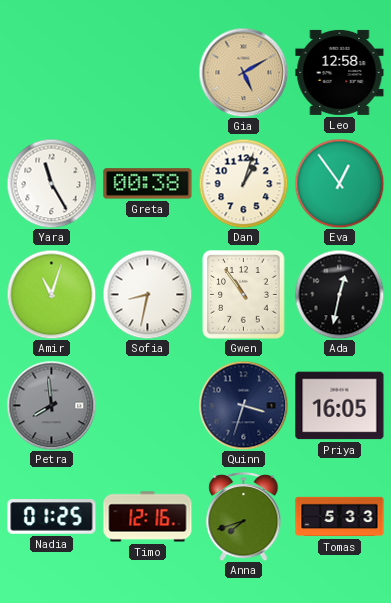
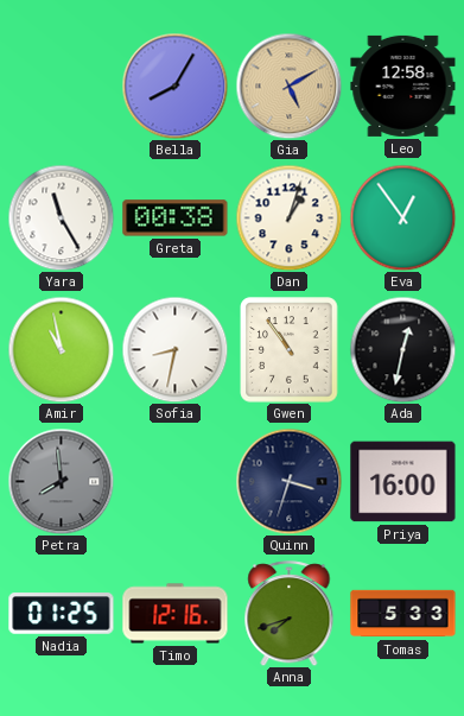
Bella: none -> 8:05 (174, 85)
Amir: 11:03 -> 10:58 (61, 349)
Priya: 16:05 -> 16:00 (403, 482)
